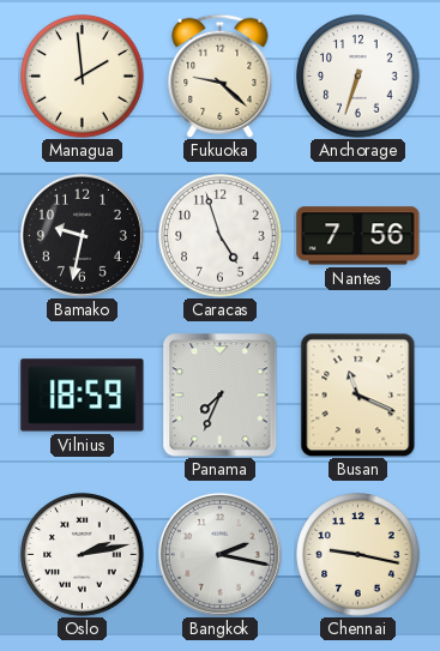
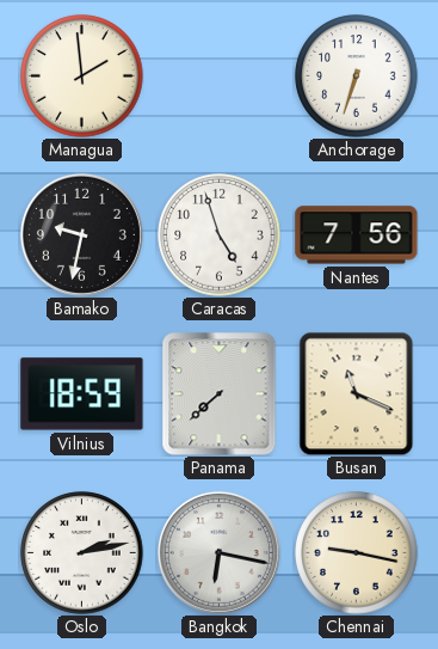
Fukuoka: 9:22 -> none (221, 76)
Panama: 7:34 -> 7:38 (220, 394)
Bangkok: 2:17 -> 6:17 (218, 552)
